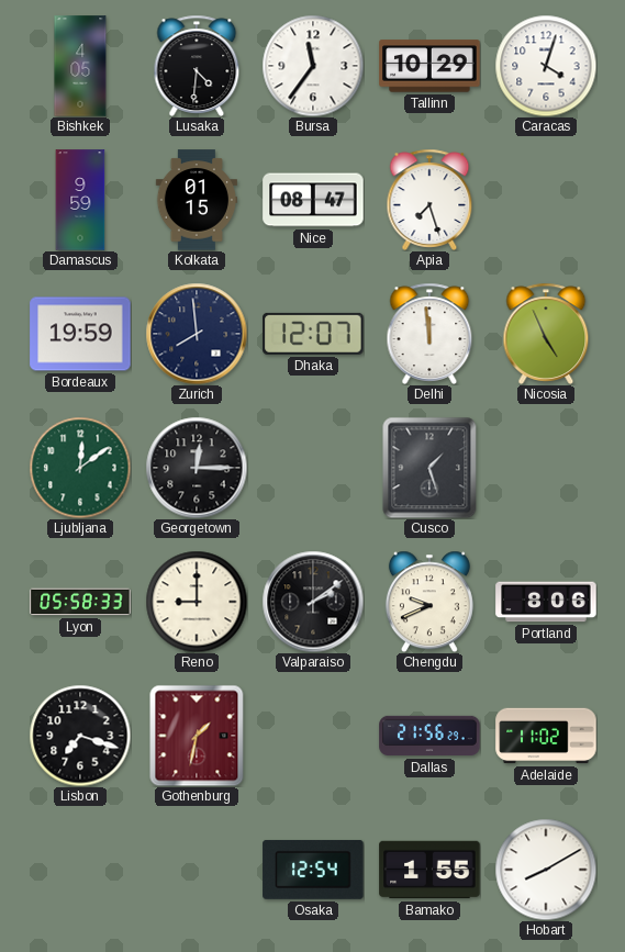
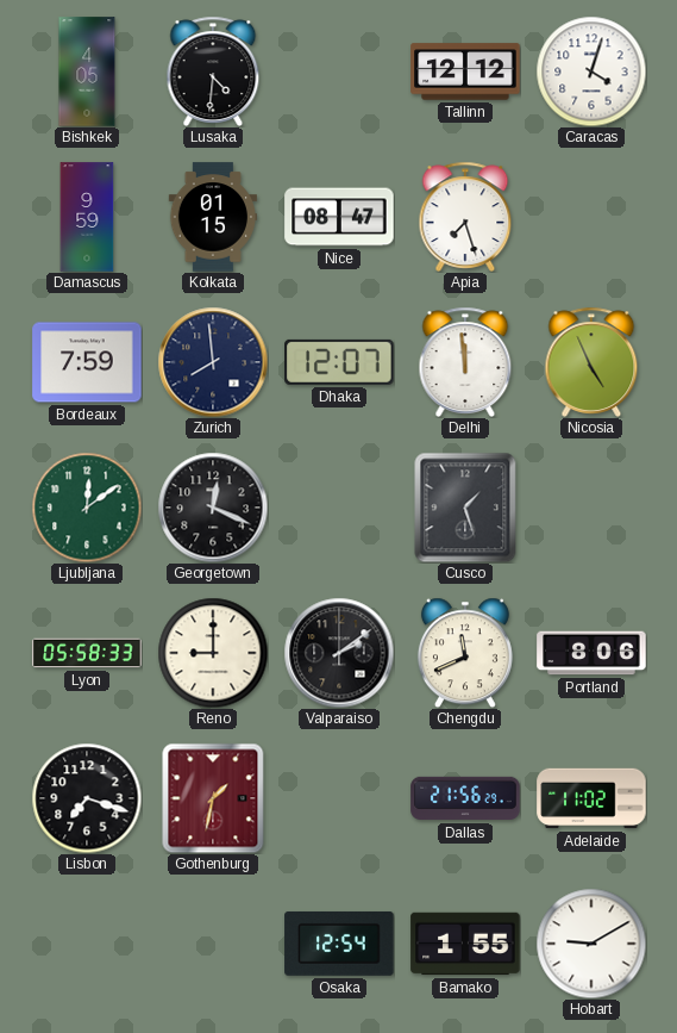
Bursa: 11:36 -> none (313, 66)
Tallinn: 10:29 -> 12:12 (465, 71)
Bordeaux: 19:59 -> 7:59 (87, 362)
Georgetown: 12:15 -> 12:19 (213, 508)
Chengdu: 9:41 -> 11:41 (465, 653)
Hobart: 8:10 -> 9:10 (591, 944)
